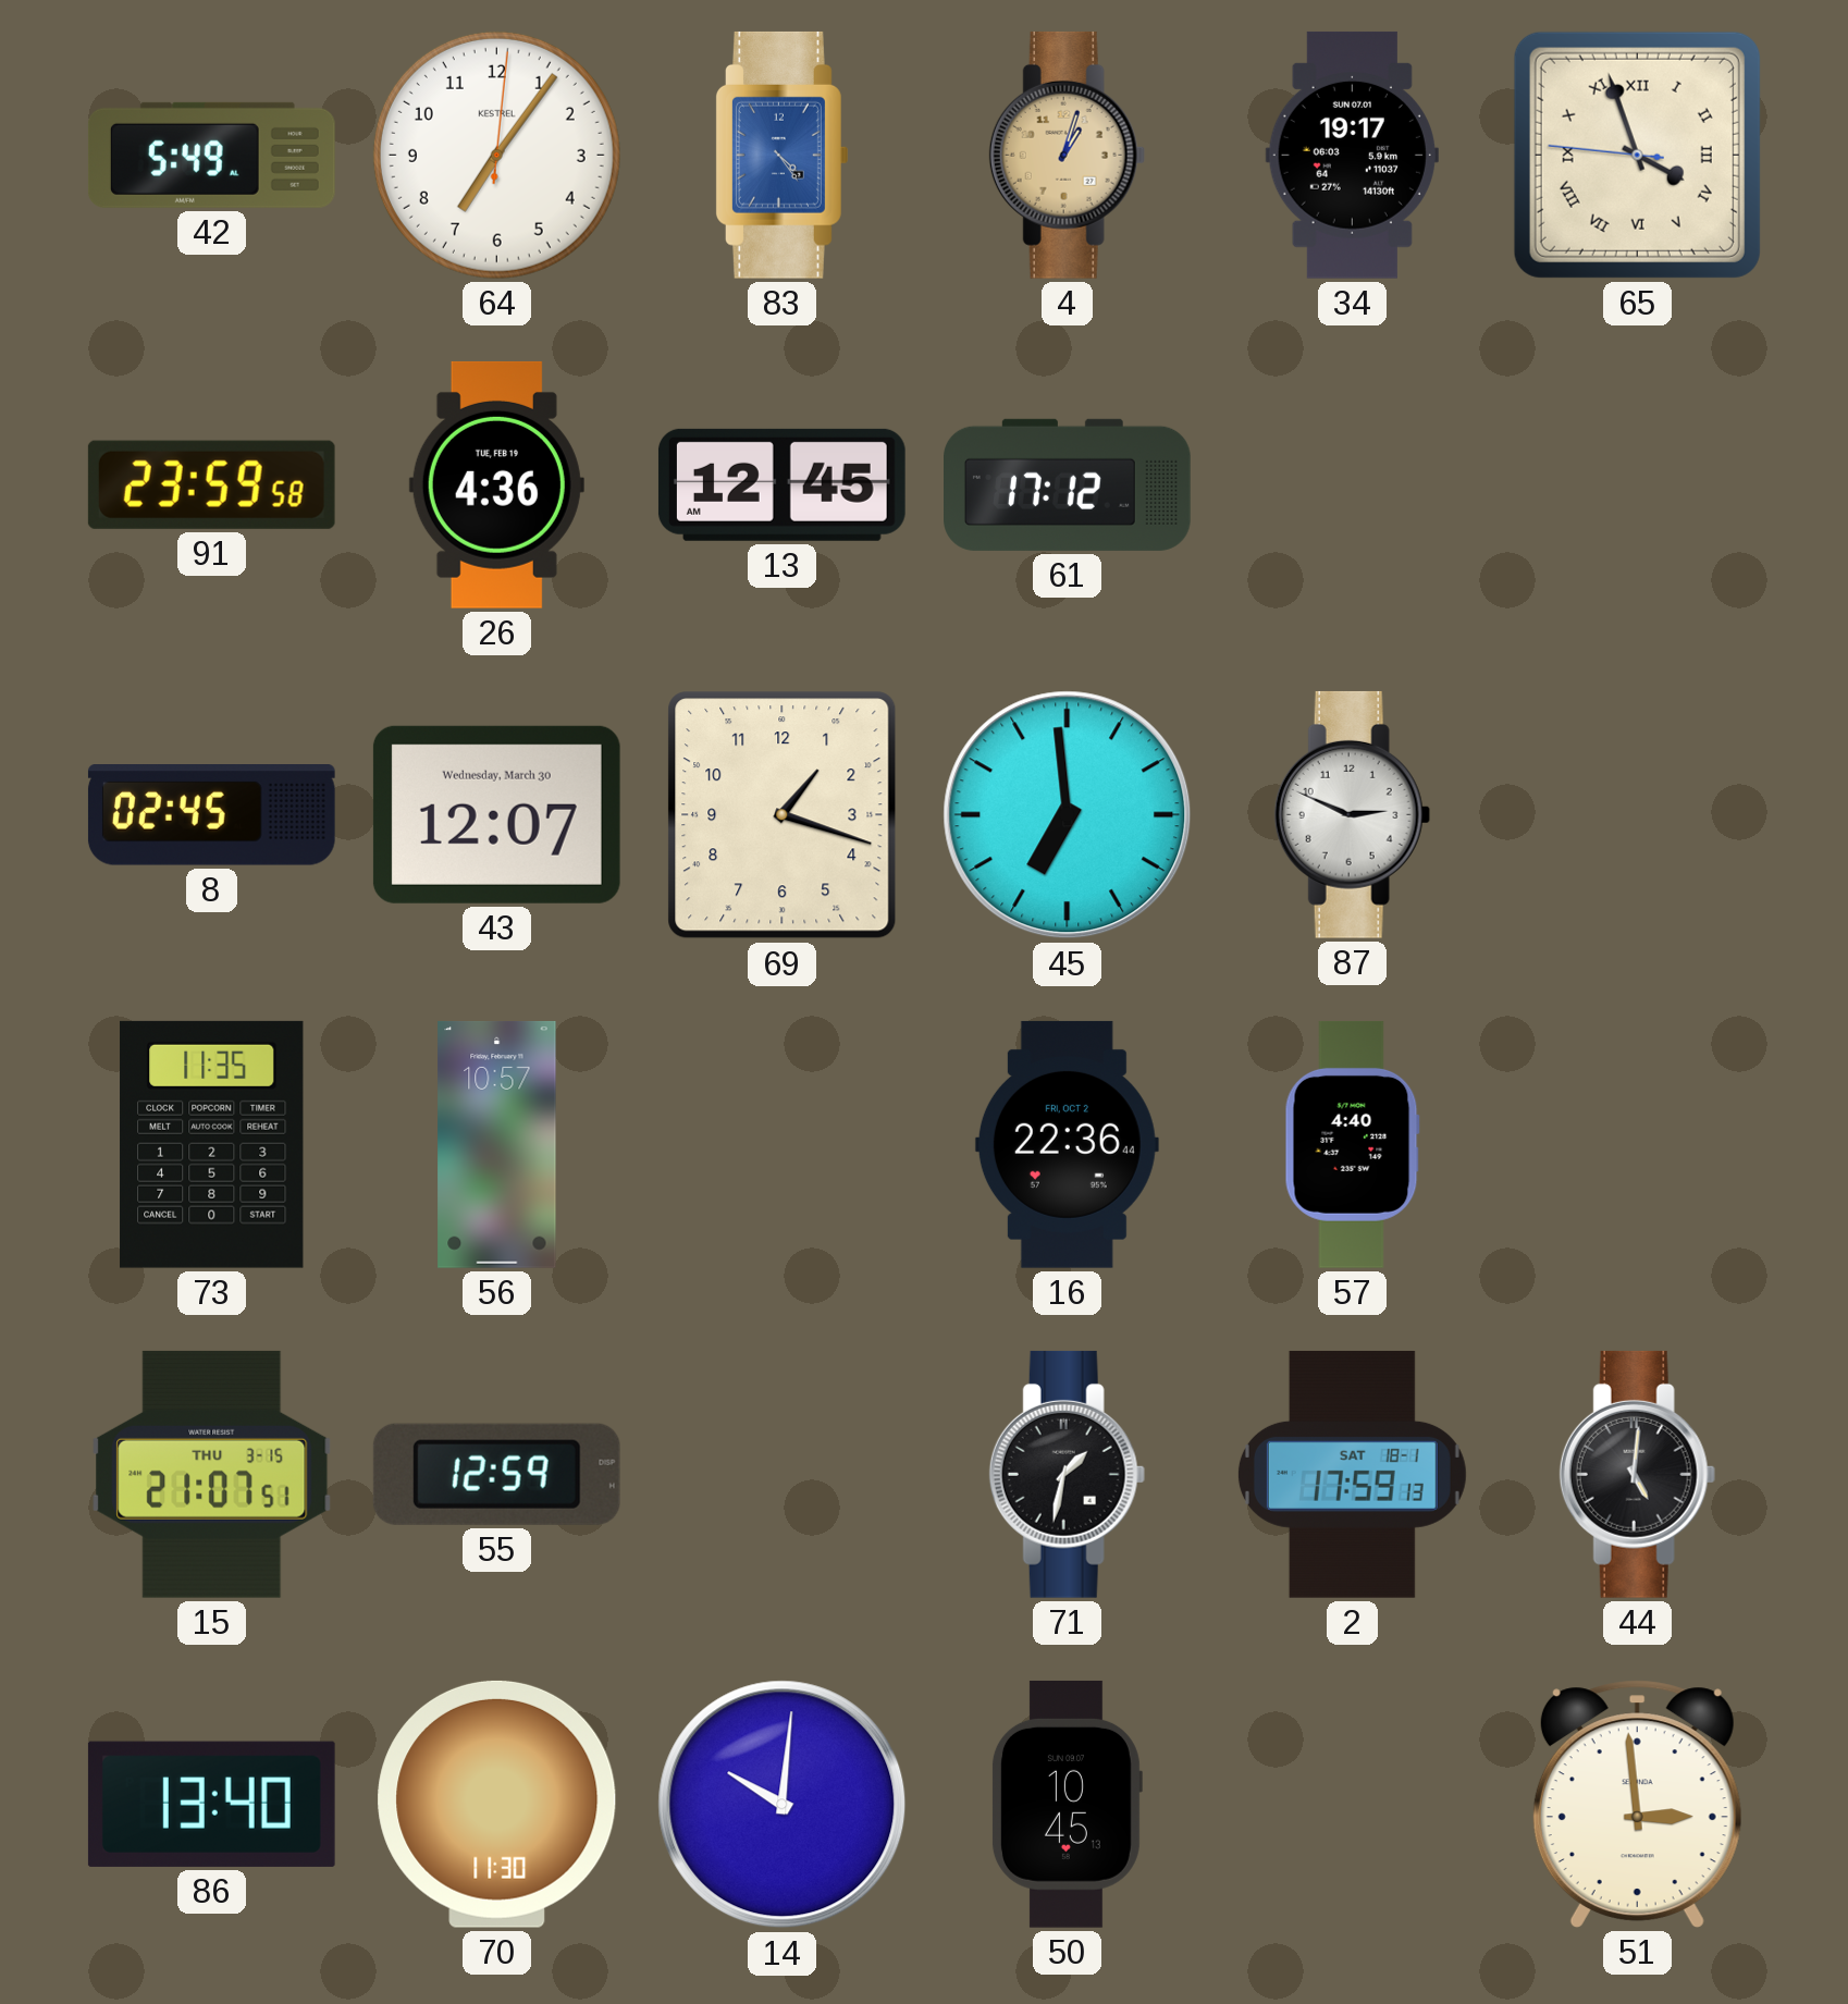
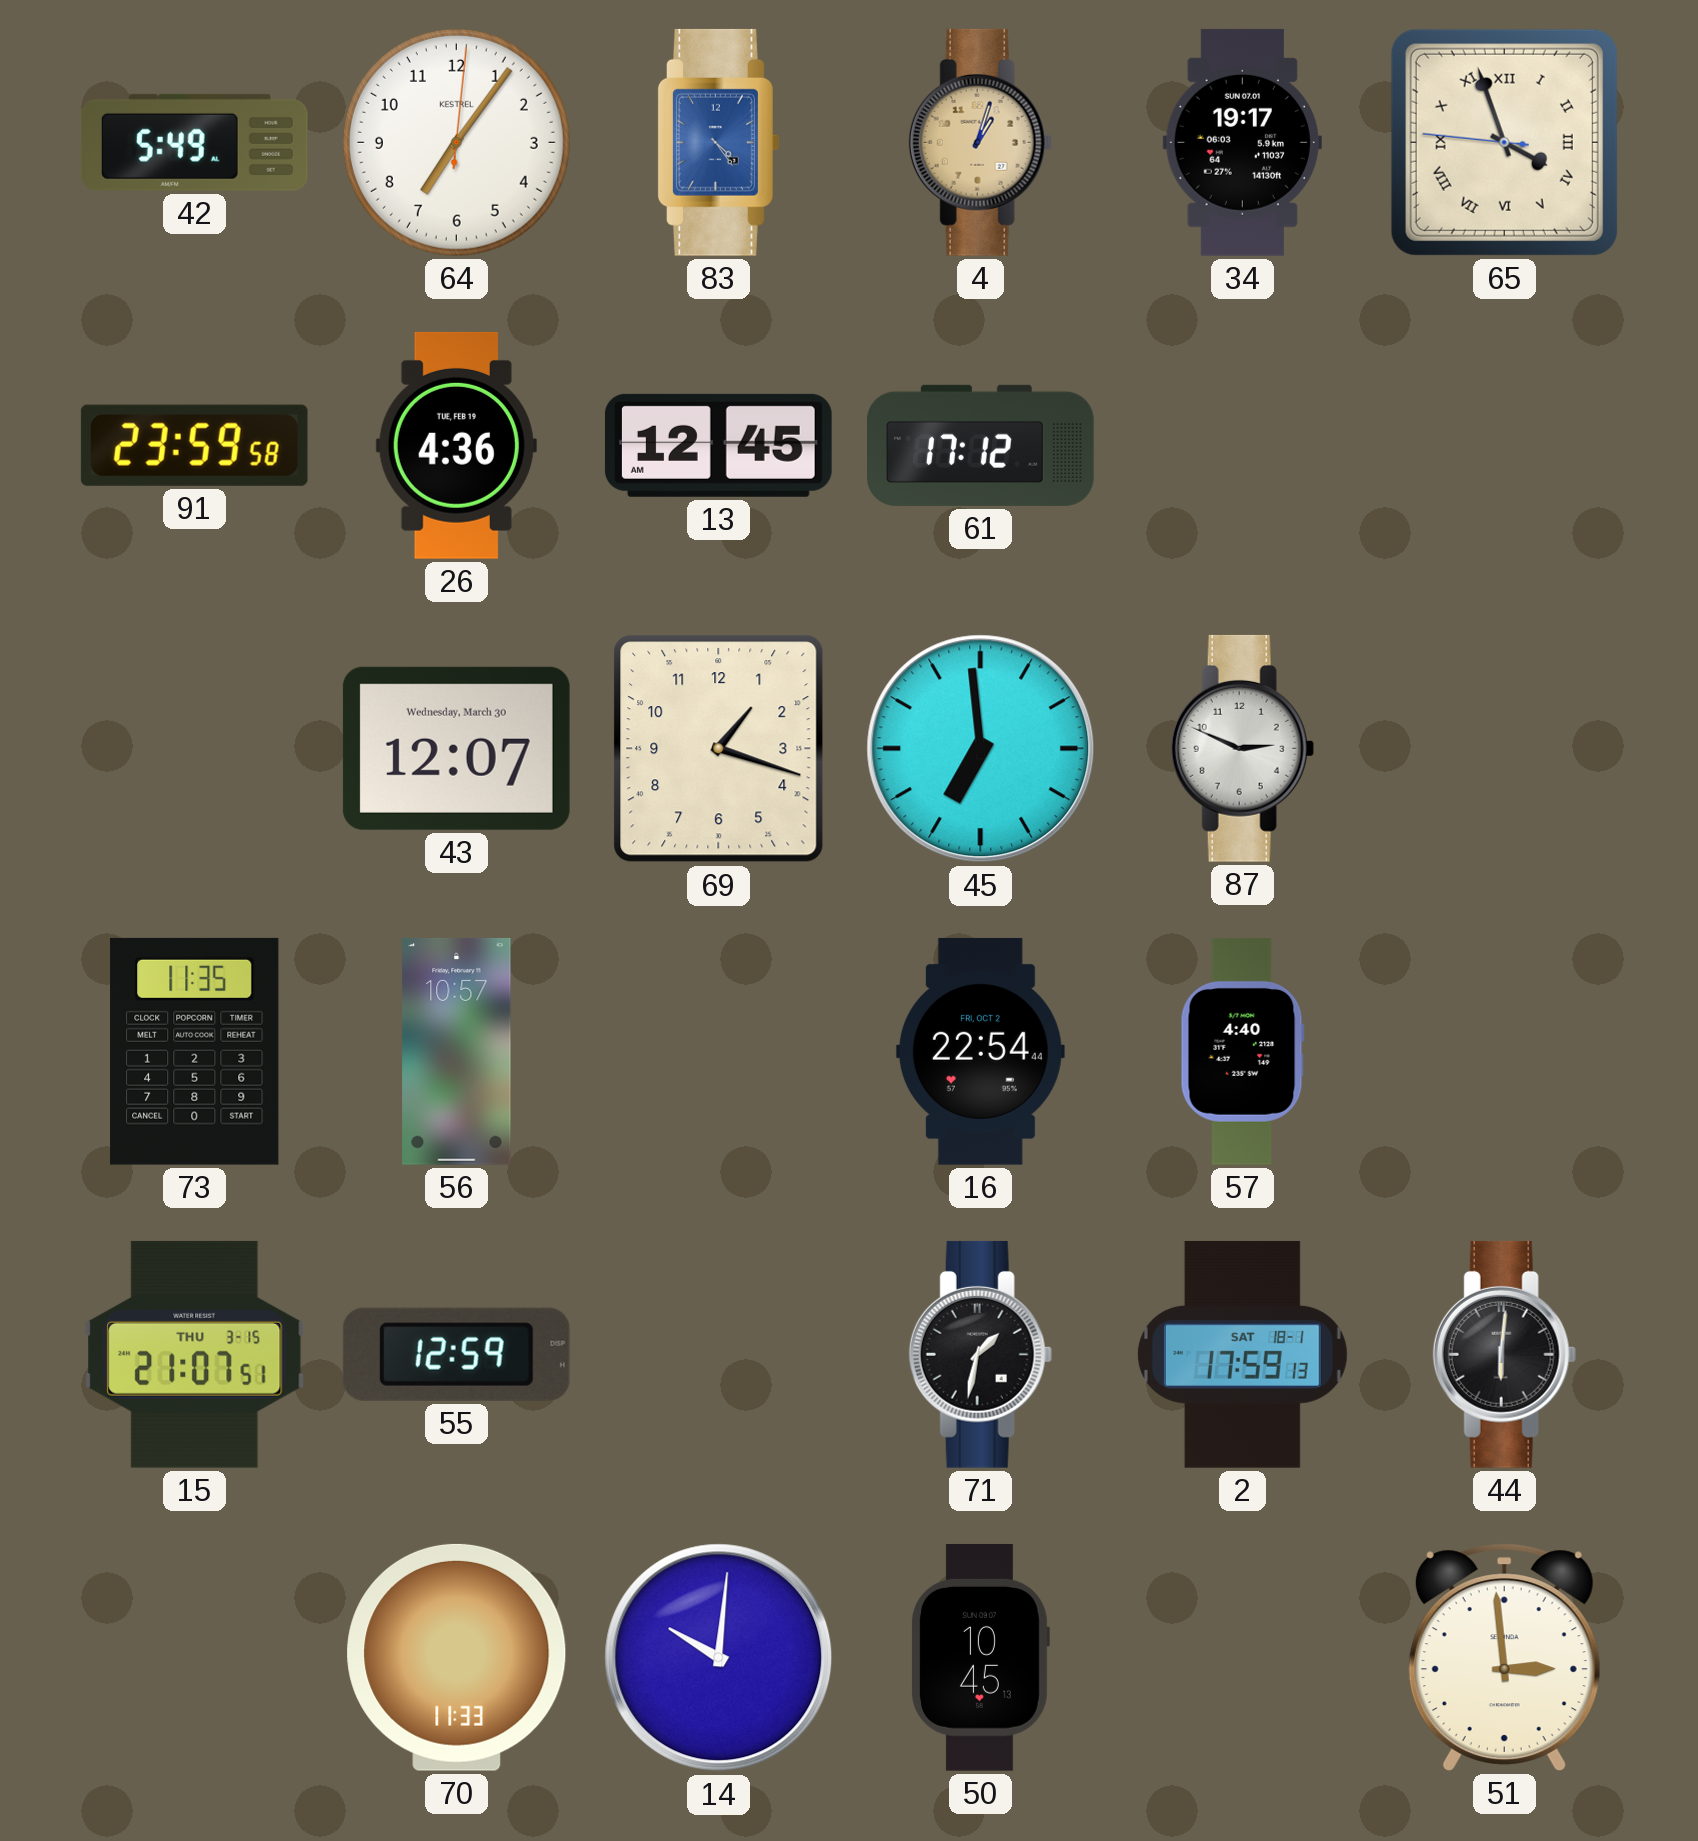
8: 02:45 -> none (211, 815)
16: 22:36 -> 22:54 (980, 1051)
44: 5:01 -> 6:01 (1504, 1354)
86: 13:40 -> none (211, 1804)
70: 11:30 -> 11:33 (457, 1657)
